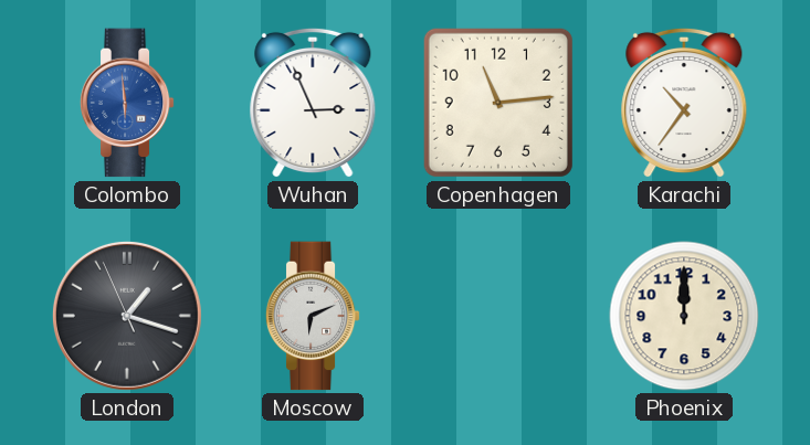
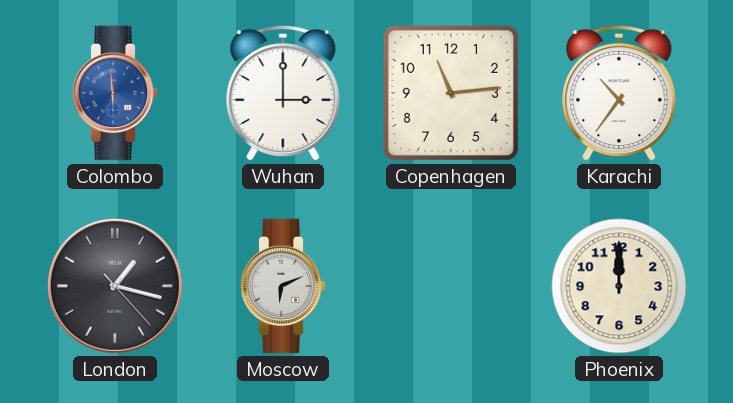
Wuhan: 2:56 -> 3:00 (283, 93)
London: 1:17:56 -> 1:17:23 (115, 286)
